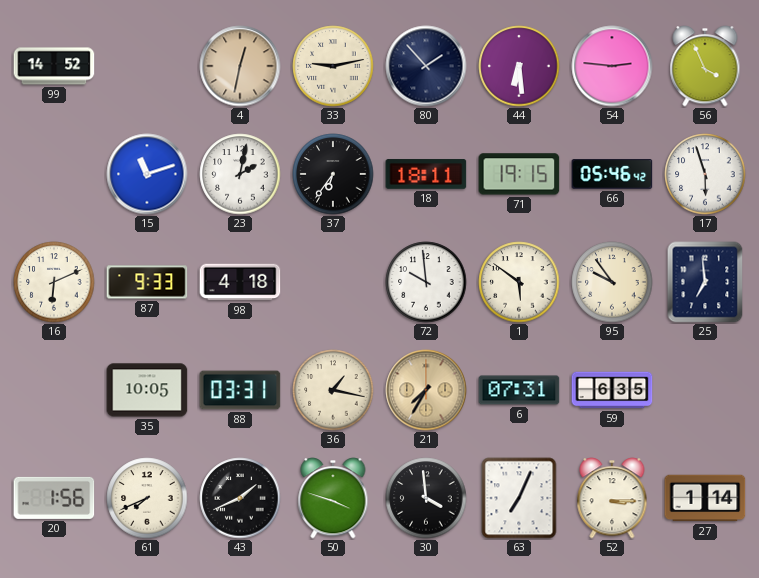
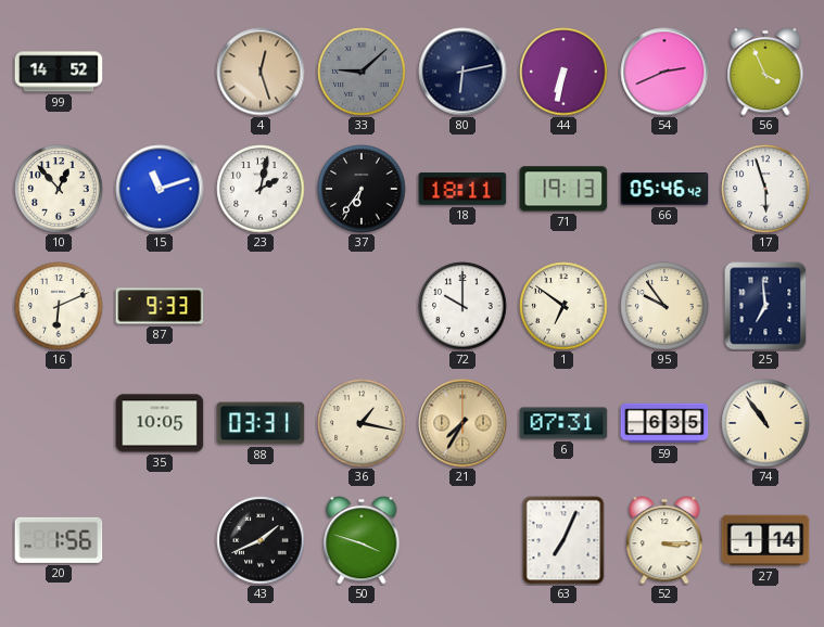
4: 12:32 -> 12:27 (261, 72)
33: 9:13 -> 9:08 (362, 72)
33 dial: cream -> grey (362, 72)
80: 1:53 -> 6:13 (462, 72)
44: 6:29 -> 6:32 (563, 72)
54: 2:46 -> 2:41 (664, 72)
10: none -> 12:53 (59, 189)
71: 19:15 -> 19:13 (563, 189)
98: 4:18 -> none (240, 282)
72: 9:59 -> 10:00 (462, 306)
1: 5:51 -> 6:51 (563, 306)
74: none -> 10:54 (765, 423)
61: 7:41 -> none (147, 498)
30: 3:59 -> none (426, 498)
